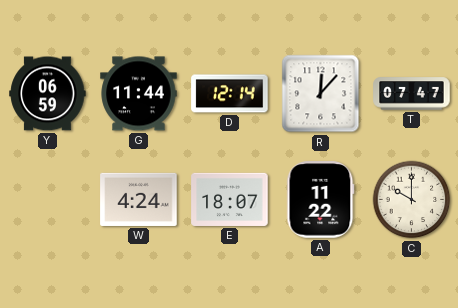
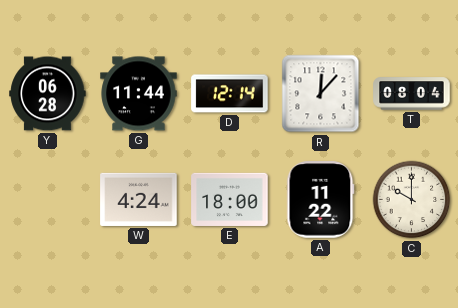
Y: 06:59 -> 06:28 (48, 94)
T: 07:47 -> 08:04 (412, 94)
E: 18:07 -> 18:00 (230, 199)
